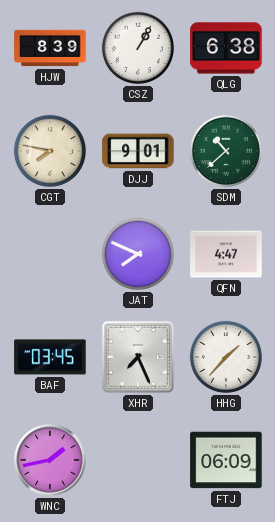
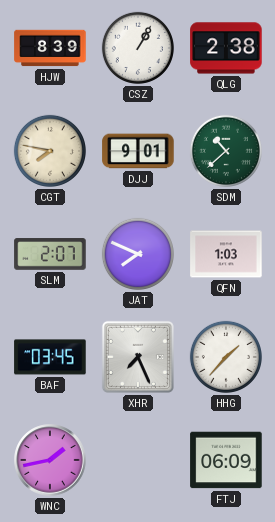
QLG: 6:38 -> 2:38 (226, 48)
SLM: none -> 2:07 (50, 254)
QFN: 4:47 -> 1:03 (226, 254)
